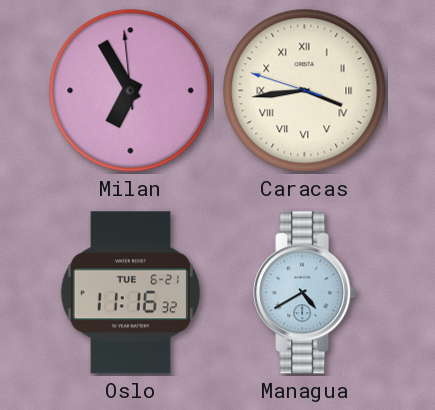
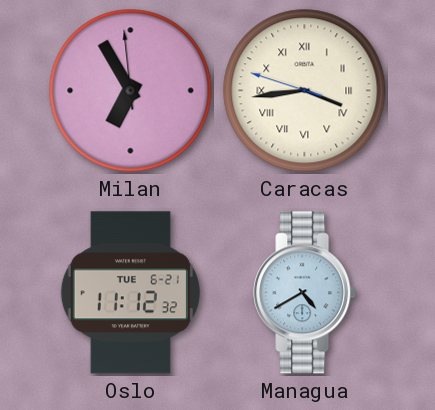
Oslo: 11:16 -> 11:12 (130, 293)
